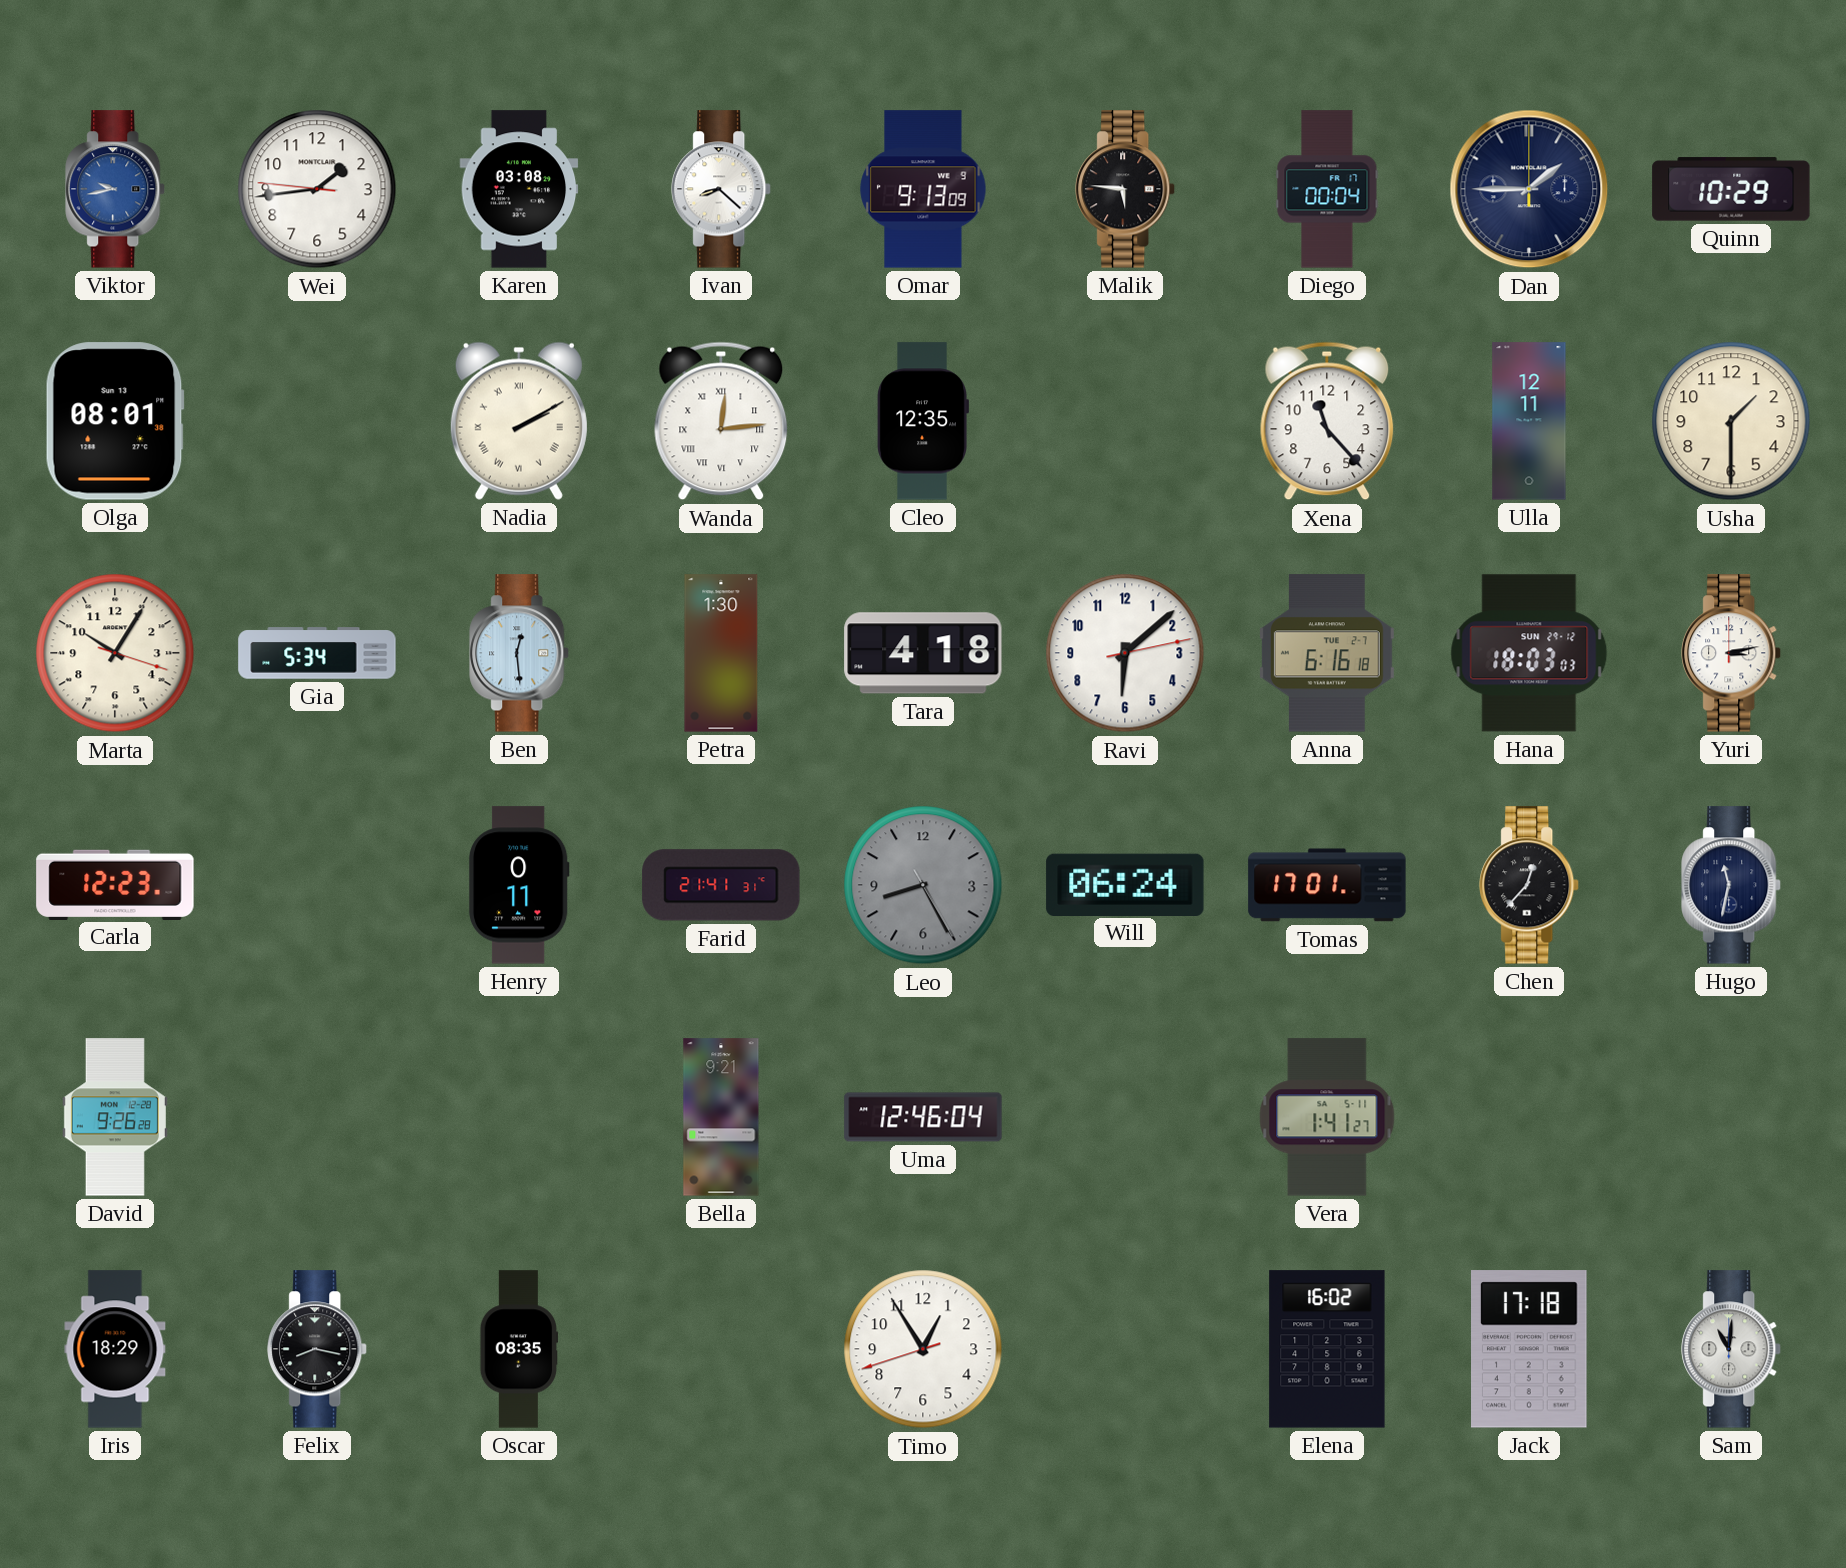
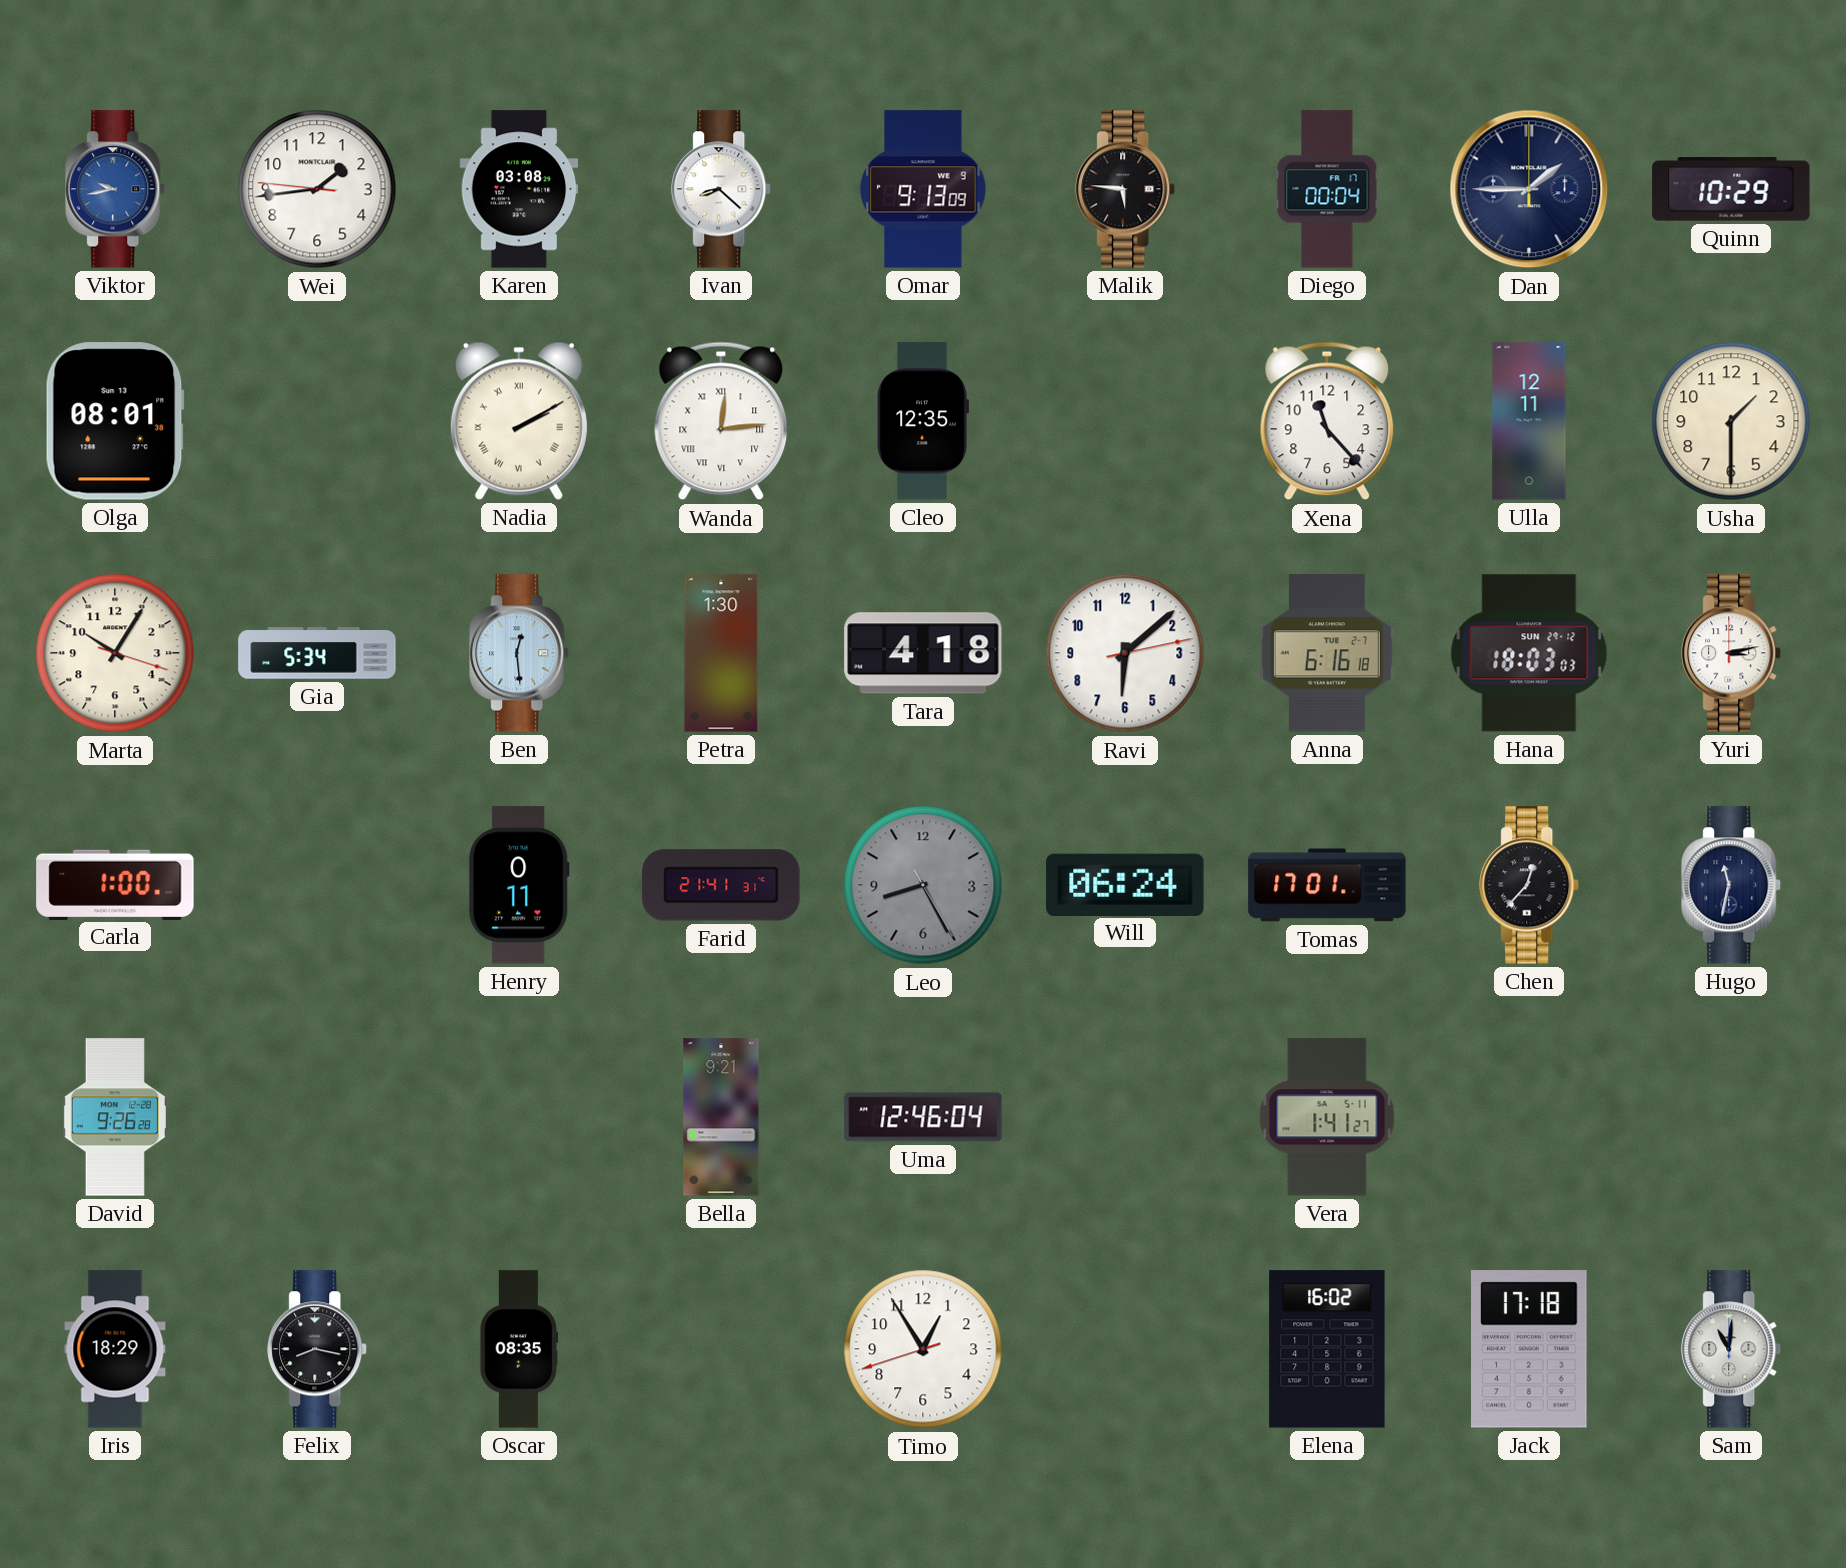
Carla: 12:23 -> 1:00 (115, 884)
